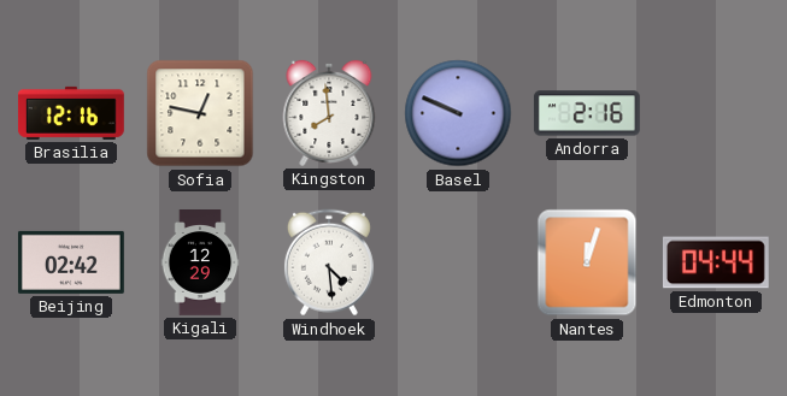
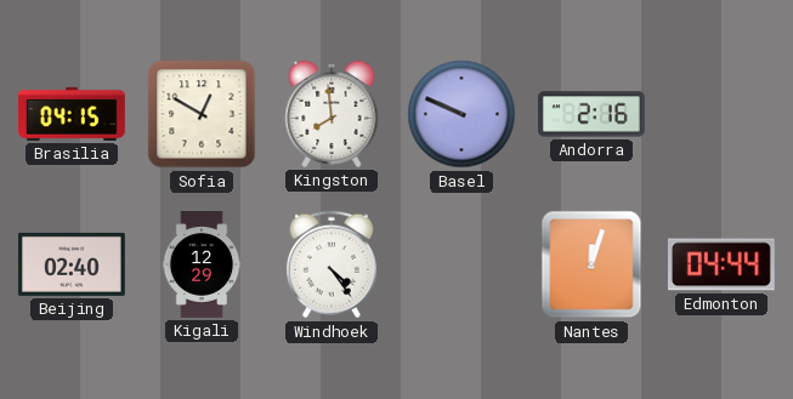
Brasilia: 12:16 -> 04:15 (72, 114)
Sofia: 12:47 -> 12:50 (202, 114)
Beijing: 02:42 -> 02:40 (72, 264)
Windhoek: 4:29 -> 4:24 (332, 264)
